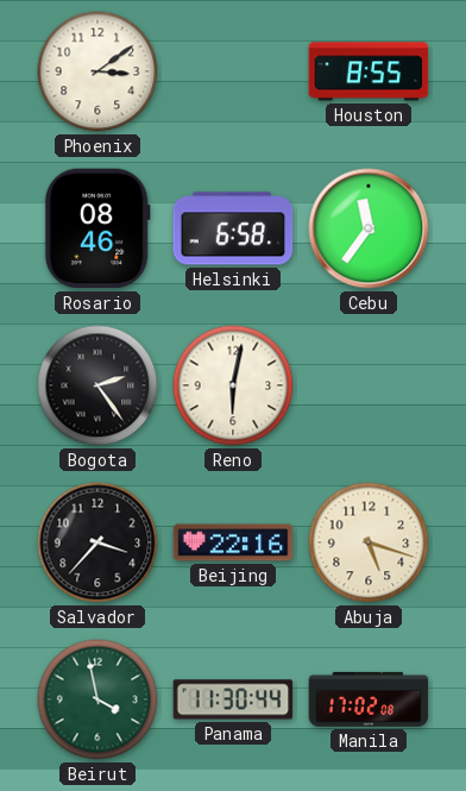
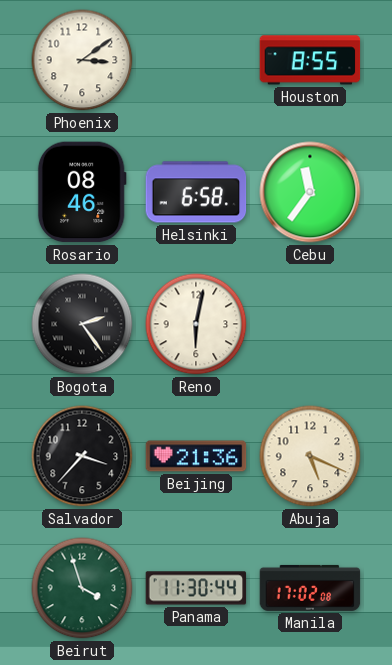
Beijing: 22:16 -> 21:36 (196, 456)
Abuja: 5:18 -> 5:19 (310, 456)
Beirut: 3:58 -> 3:57 (82, 588)
